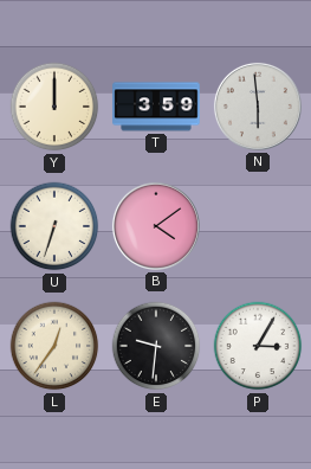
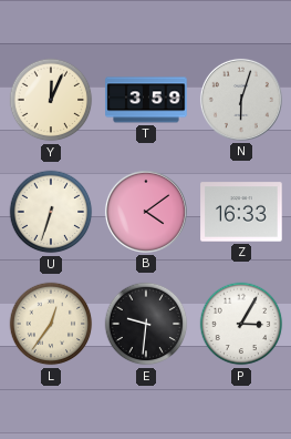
Y: 12:00 -> 12:04 (51, 100)
N: 5:59 -> 6:03 (241, 100)
Z: none -> 16:33 (241, 212)
